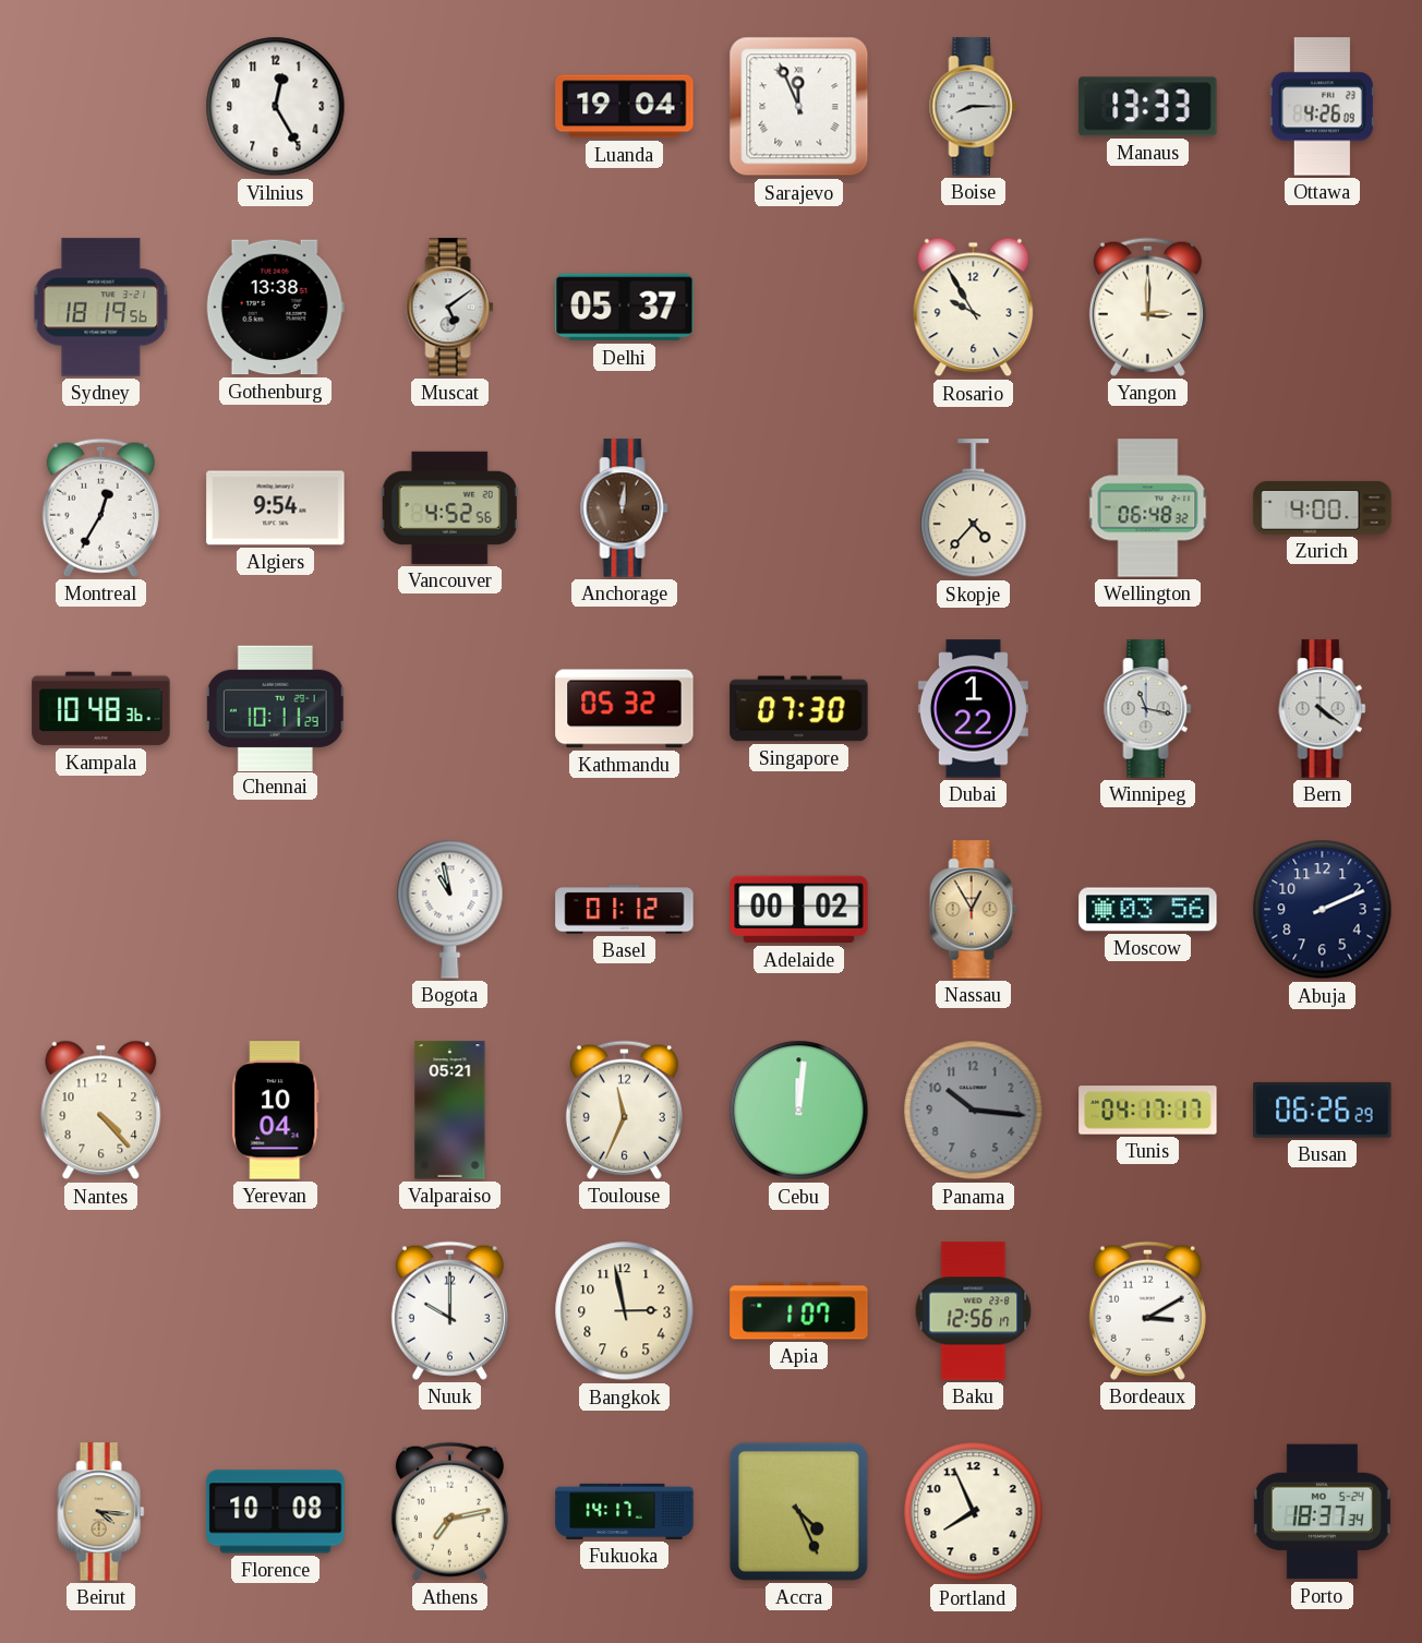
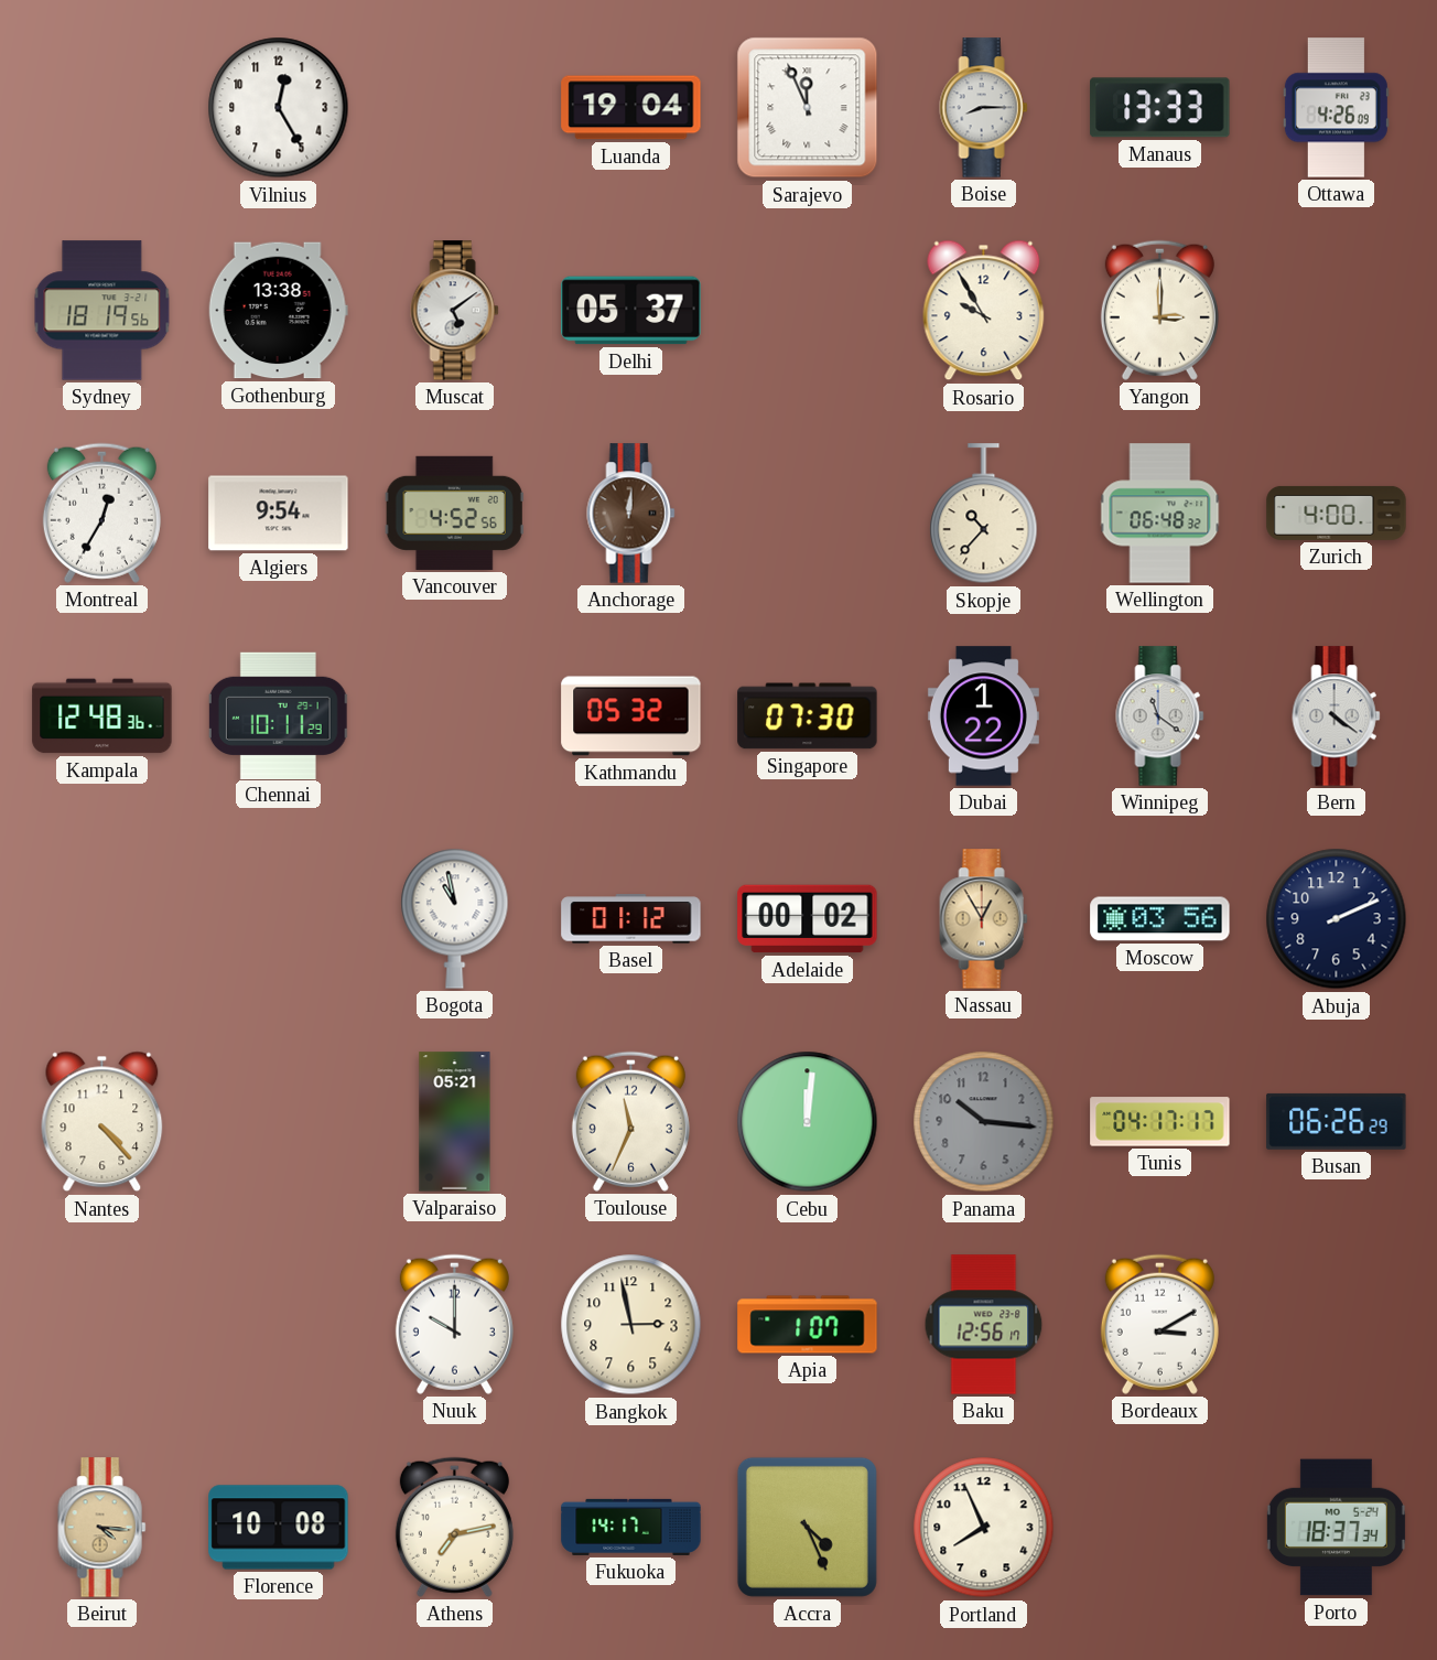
Skopje: 4:37 -> 10:37 (984, 514)
Kampala: 10:48 -> 12:48 (102, 716)
Winnipeg: 11:17 -> 11:21 (1160, 716)
Yerevan: 10:04 -> none (276, 1111)
